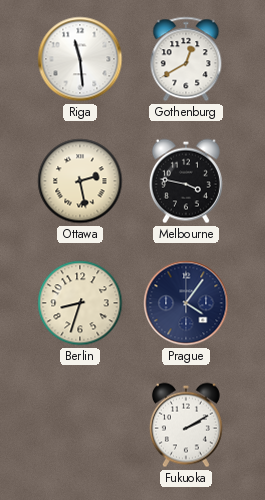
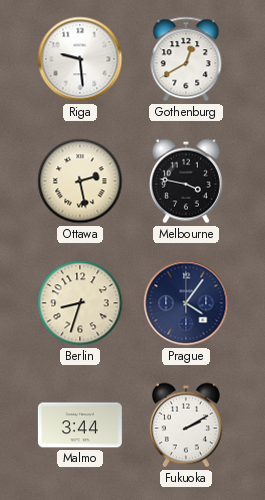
Riga: 11:29 -> 9:29 (80, 59)
Malmo: none -> 3:44 (80, 425)
